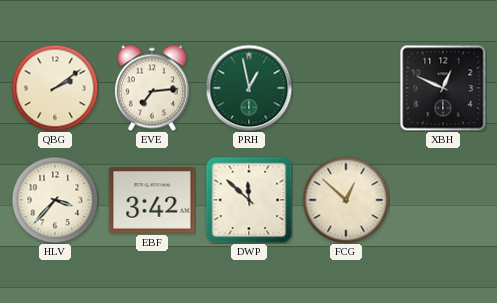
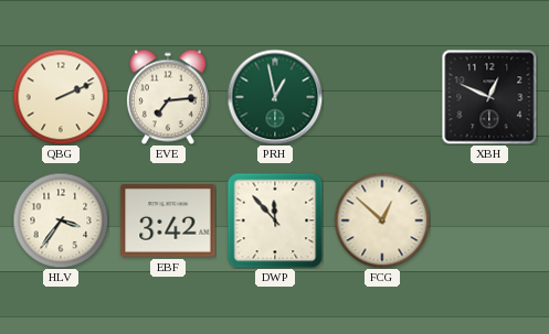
QBG: 2:09 -> 2:11 (61, 97)
HLV: 3:37 -> 3:36 (61, 220)
DWP: 11:52 -> 11:53 (275, 220)
